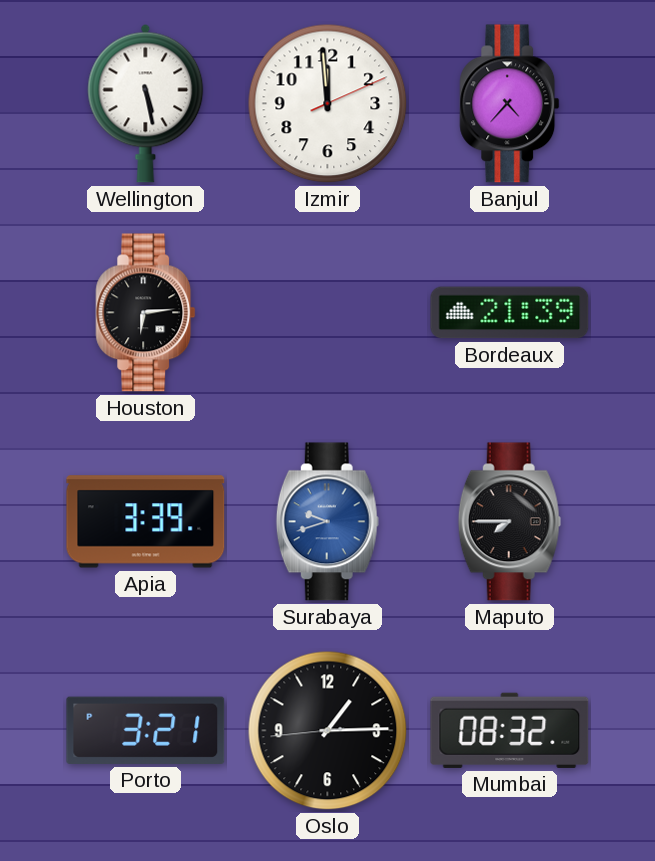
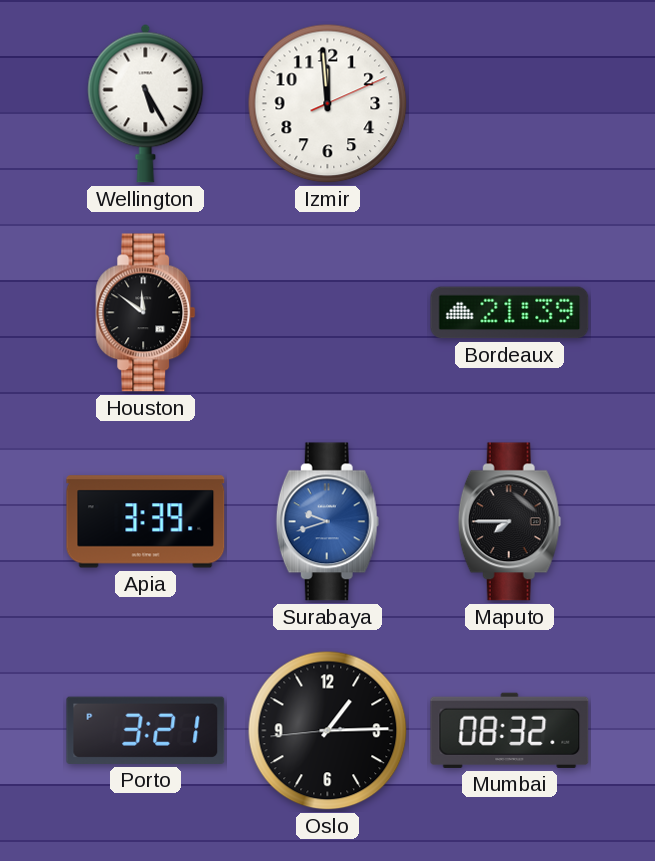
Wellington: 5:28 -> 5:25 (146, 103)
Banjul: 4:37 -> none (510, 104)
Houston: 6:14 -> 11:51 (146, 313)
